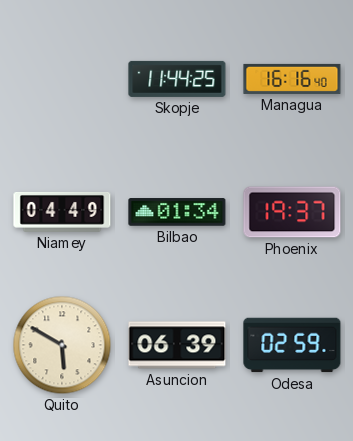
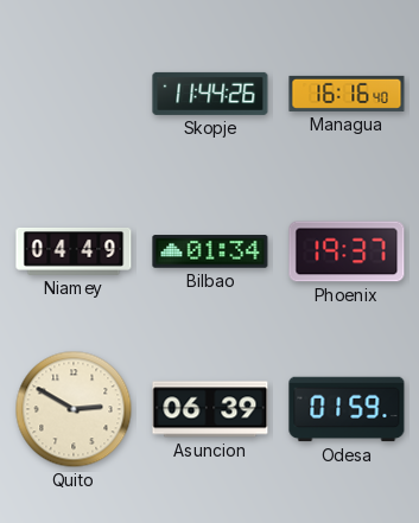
Skopje: 11:44:25 -> 11:44:26 (210, 94)
Quito: 5:50 -> 2:50 (74, 409)
Odesa: 02:59 -> 01:59 (347, 409)
